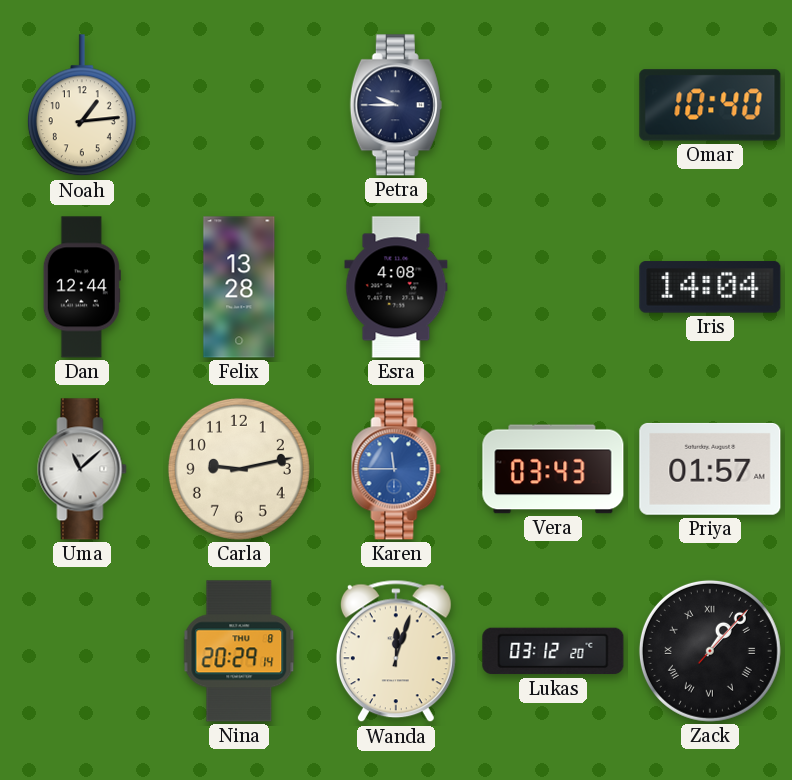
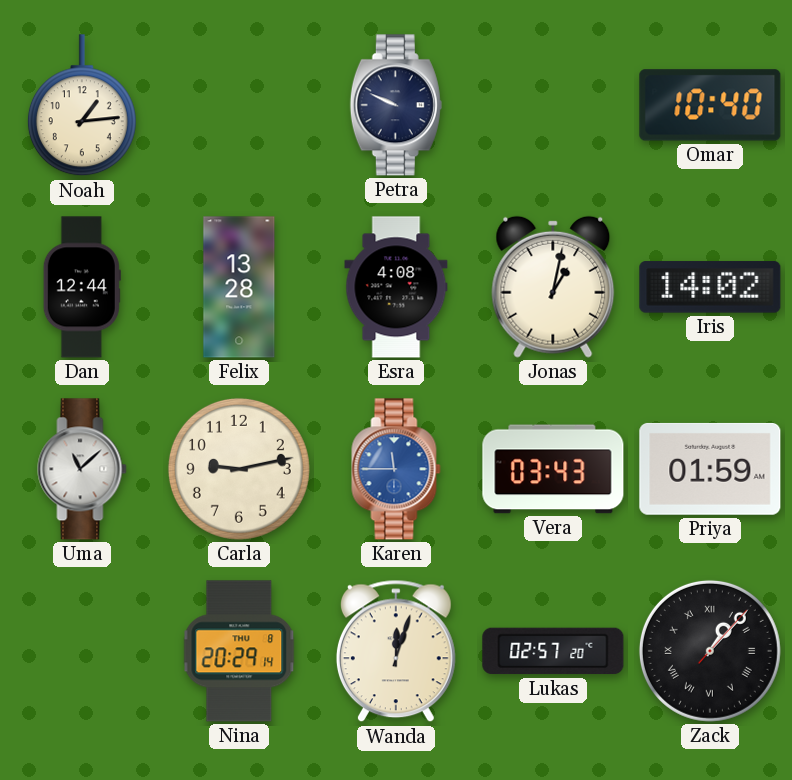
Petra: 9:45 -> 9:49 (396, 105)
Jonas: none -> 1:02 (553, 287)
Iris: 14:04 -> 14:02 (710, 287)
Priya: 01:57 -> 01:59 (710, 469)
Lukas: 03:12 -> 02:57 (553, 651)
